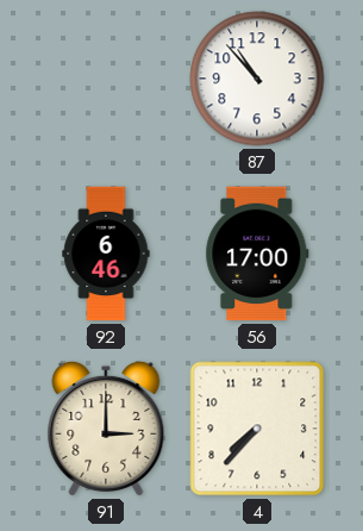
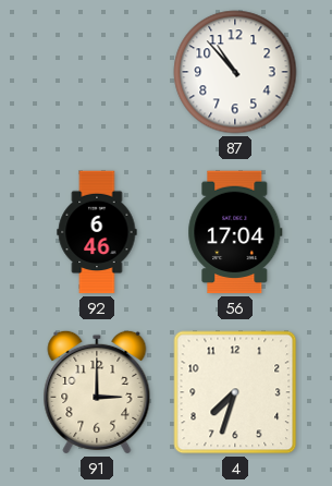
56: 17:00 -> 17:04 (235, 232)
4: 7:37 -> 7:33 (235, 392)
